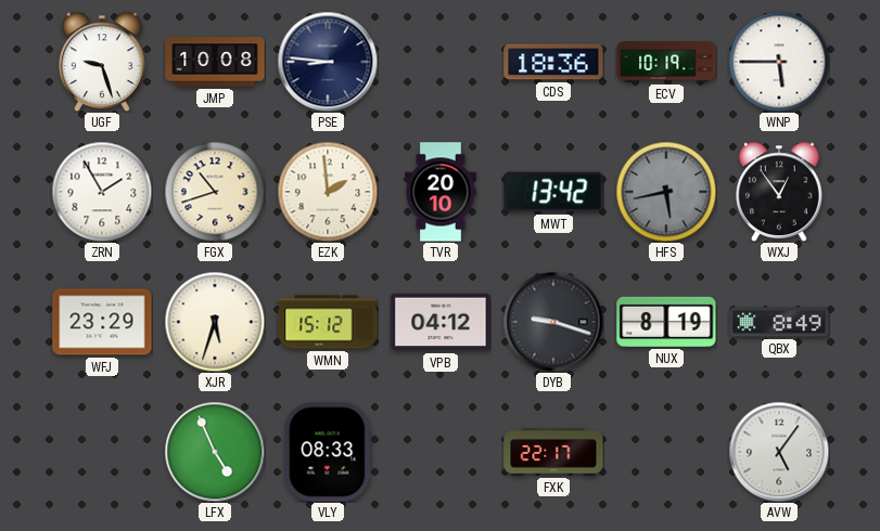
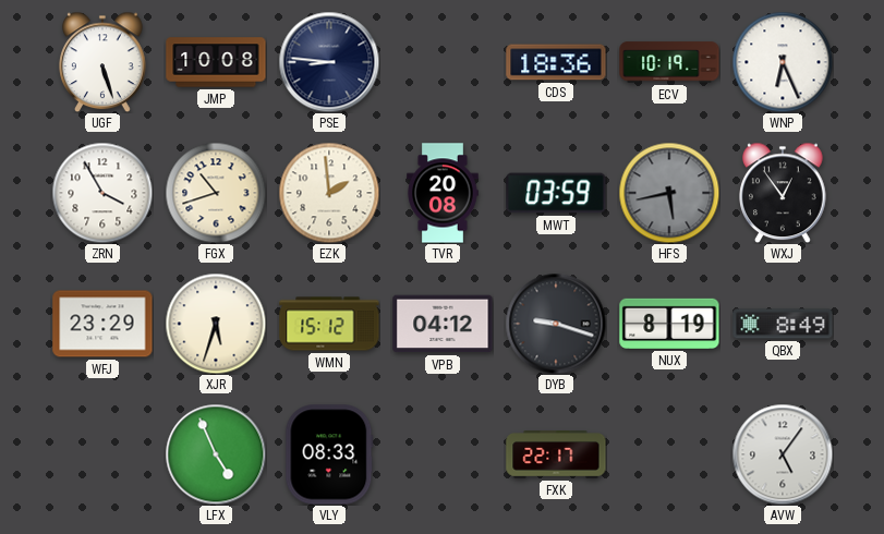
UGF: 9:27 -> 5:27 (102, 62)
WNP: 5:45 -> 6:26 (783, 62)
ZRN: 1:55 -> 3:55 (102, 193)
TVR: 20:10 -> 20:08 (444, 193)
MWT: 13:42 -> 03:59 (556, 193)
